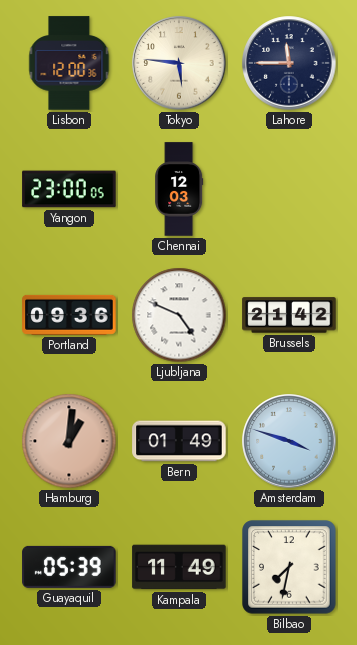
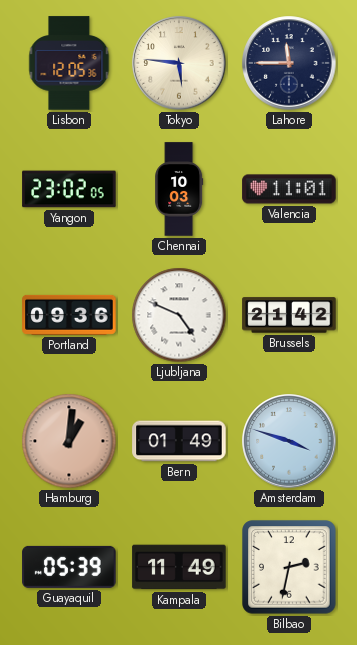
Lisbon: 12:00 -> 12:05 (69, 63)
Yangon: 23:00 -> 23:02 (69, 189)
Chennai: 12:03 -> 10:03 (179, 189)
Valencia: none -> 11:01 (289, 189)
Bilbao: 7:32 -> 2:32 (289, 567)
